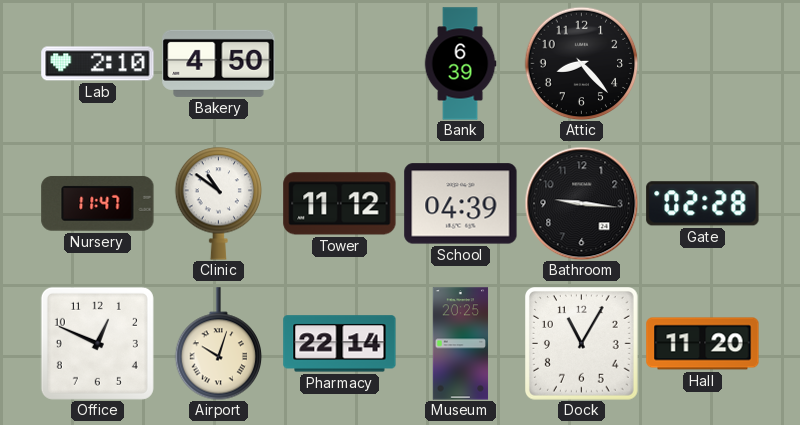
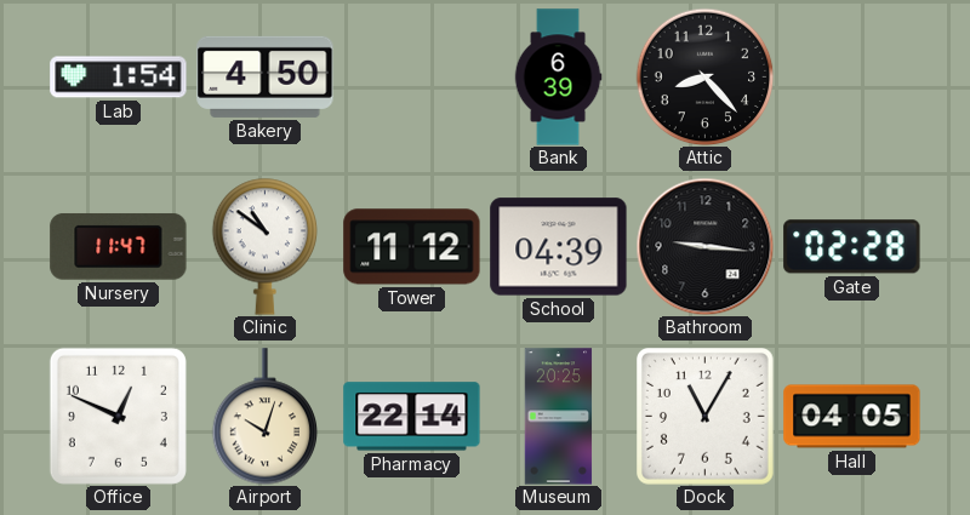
Lab: 2:10 -> 1:54 (119, 78)
Hall: 11:20 -> 04:05 (852, 417)
